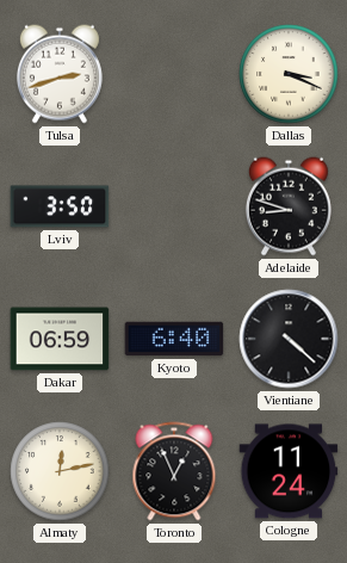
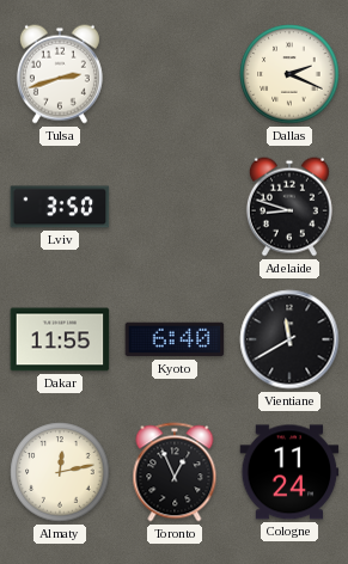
Dallas: 3:19 -> 2:19 (289, 74)
Dakar: 06:59 -> 11:55 (60, 339)
Vientiane: 4:22 -> 11:40 (289, 339)
